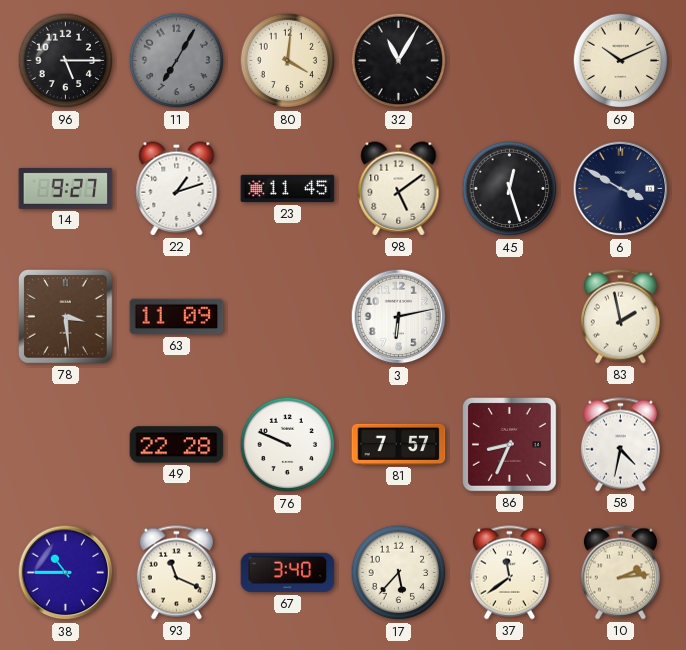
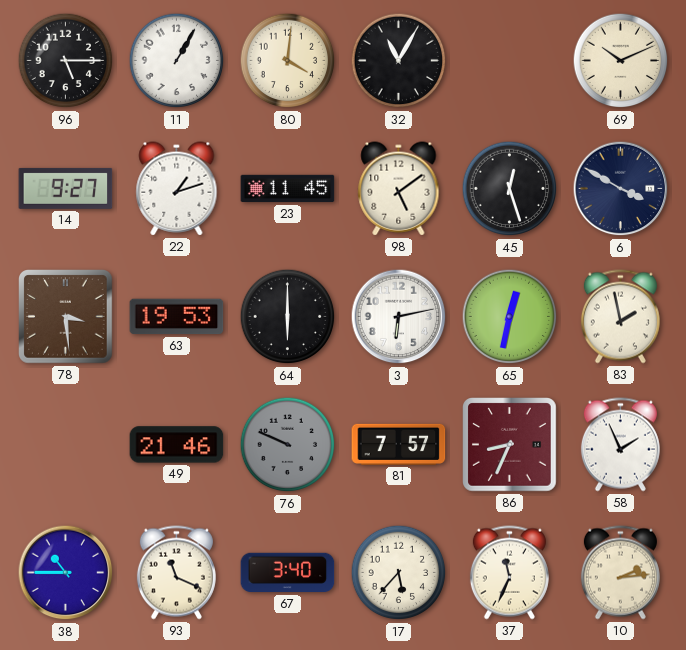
11: 7:05 -> 1:05 (177, 61)
11 dial: grey -> white (177, 61)
63: 11:09 -> 19:53 (177, 317)
64: none -> 6:00 (288, 317)
65: none -> 12:32 (510, 317)
49: 22:28 -> 21:46 (177, 445)
76 dial: white -> grey (288, 445)
58: 4:32 -> 1:56 (620, 445)
37: 11:39 -> 11:34 (509, 573)
